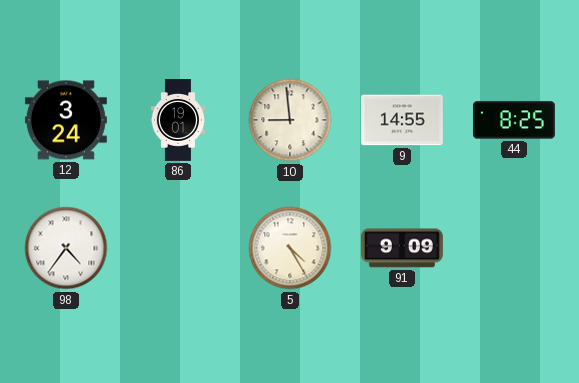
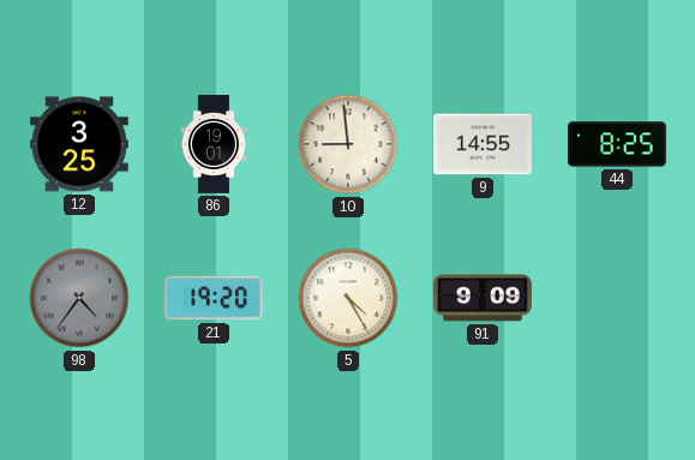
12: 3:24 -> 3:25 (79, 144)
98 dial: white -> grey (79, 298)
21: none -> 19:20 (214, 298)
